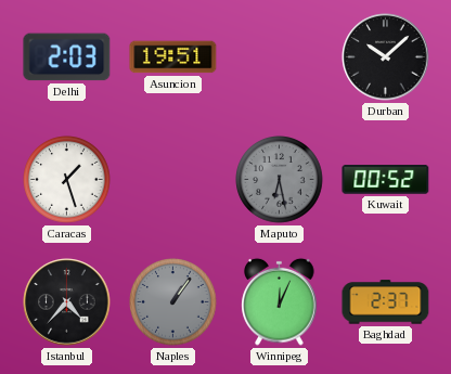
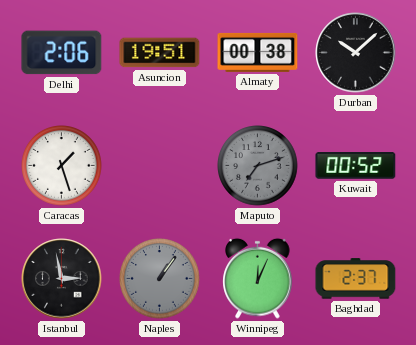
Delhi: 2:03 -> 2:06 (62, 53)
Almaty: none -> 00:38 (258, 52)
Maputo: 6:28 -> 7:12 (258, 166)
Istanbul: 4:37 -> 2:58 (62, 279)
